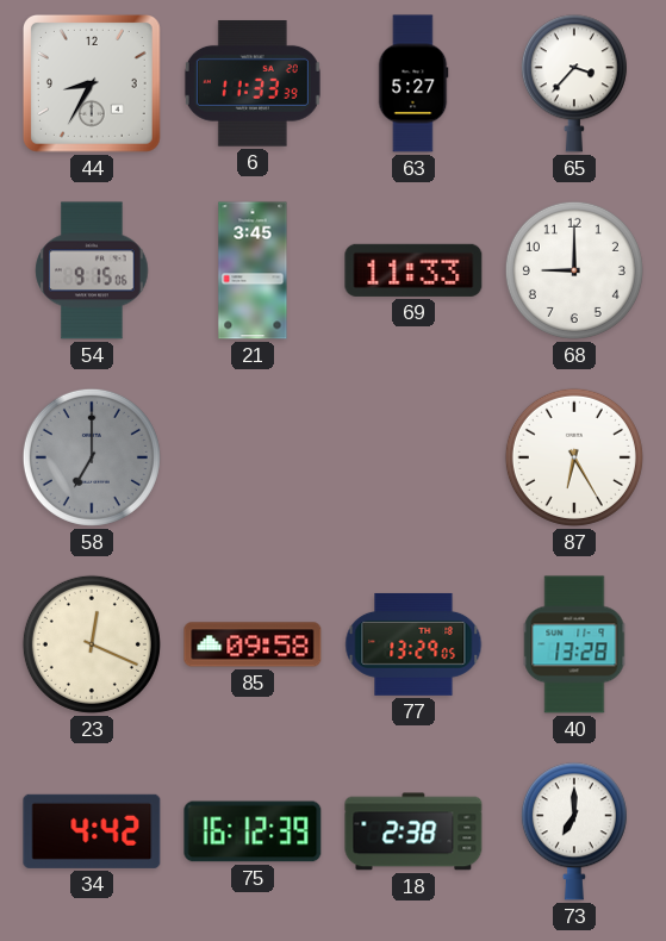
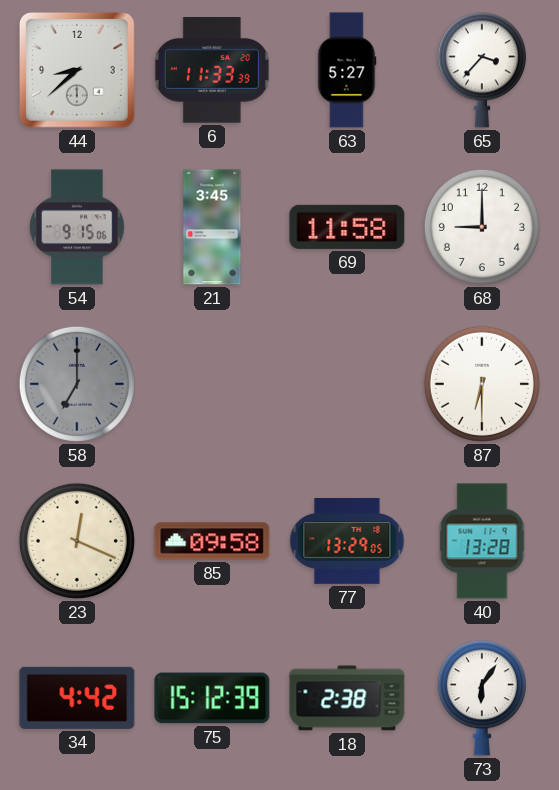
44: 8:35 -> 8:38 (78, 71)
69: 11:33 -> 11:58 (347, 227)
87: 6:25 -> 6:30 (482, 384)
75: 16:12 -> 15:12 (212, 698)
73: 7:00 -> 6:06 (482, 698)
